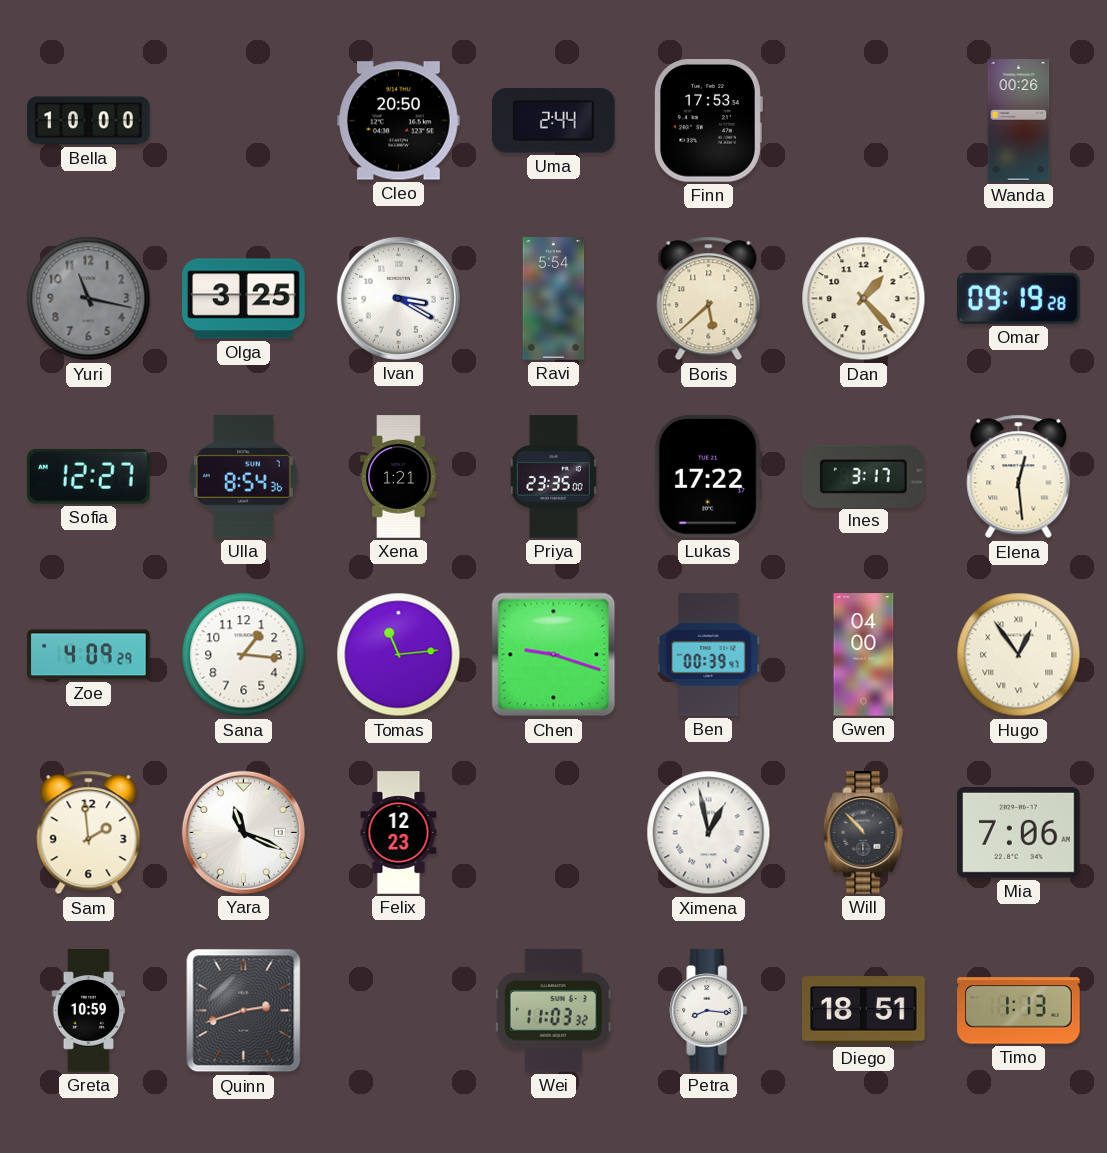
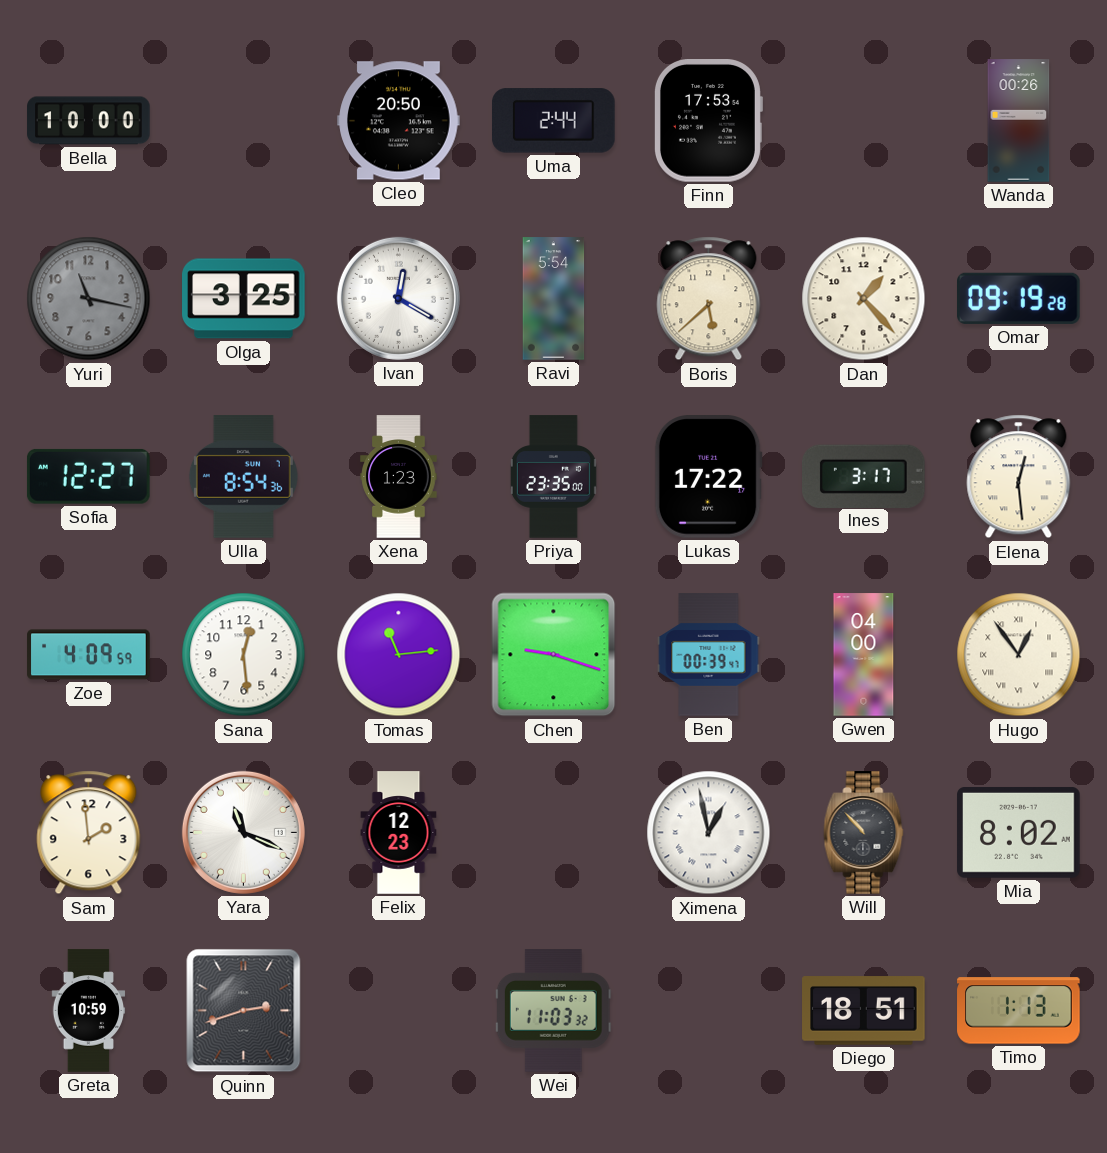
Ivan: 3:20 -> 12:20 (398, 298)
Xena: 1:21 -> 1:23 (399, 477)
Zoe: 4:09:29 -> 4:09:59 (89, 655)
Sana: 1:16 -> 12:29 (244, 655)
Mia: 7:06 -> 8:02 (1019, 832)
Petra: 8:16 -> none (709, 1011)
